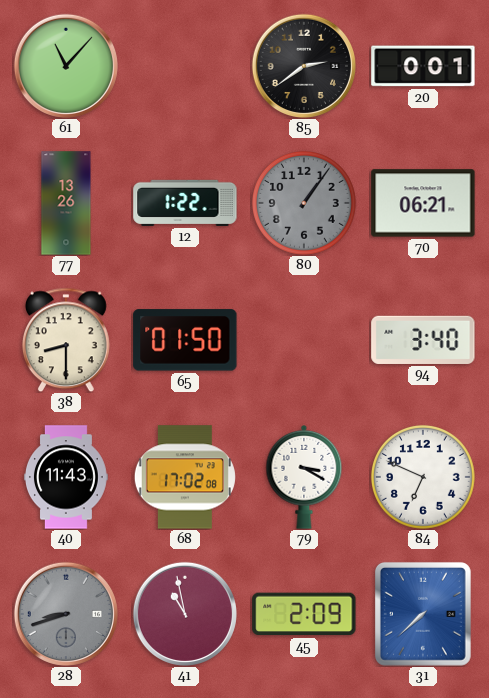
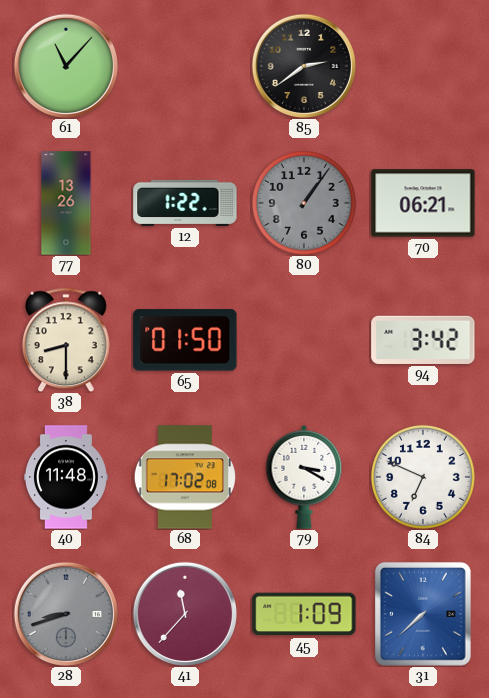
20: 0:01 -> none (423, 66)
94: 3:40 -> 3:42 (423, 340)
40: 11:43 -> 11:48 (66, 477)
41: 10:58 -> 11:37 (185, 614)
45: 2:09 -> 1:09 (304, 614)
